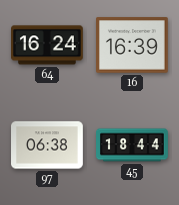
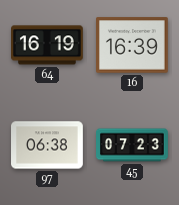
64: 16:24 -> 16:19 (48, 45)
45: 18:44 -> 07:23 (132, 145)
